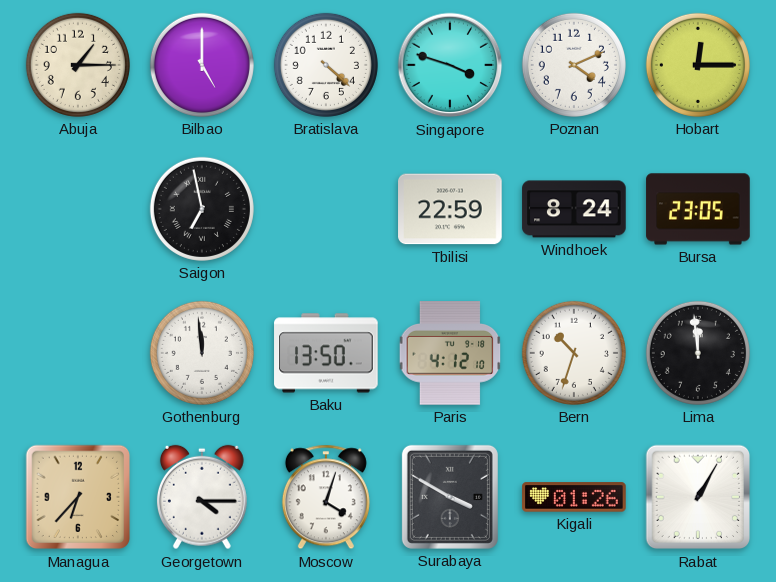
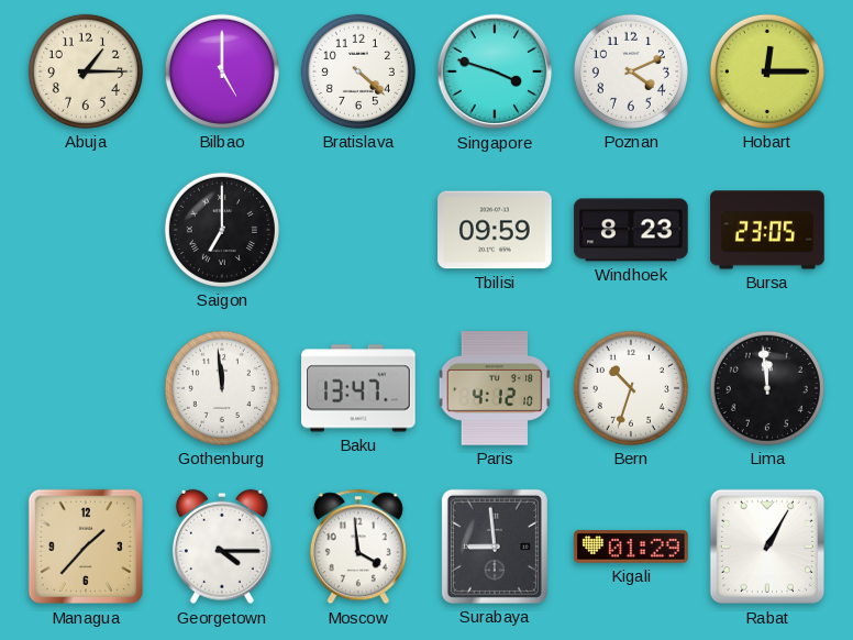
Saigon: 6:58 -> 7:00 (222, 230)
Tbilisi: 22:59 -> 09:59 (495, 230)
Windhoek: 8:24 -> 8:23 (631, 230)
Baku: 13:50 -> 13:47 (358, 388)
Managua: 6:37 -> 1:37 (86, 547)
Moscow: 4:03 -> 3:59 (358, 547)
Surabaya: 3:50 -> 8:59 (495, 547)
Kigali: 01:26 -> 01:29 (631, 547)
